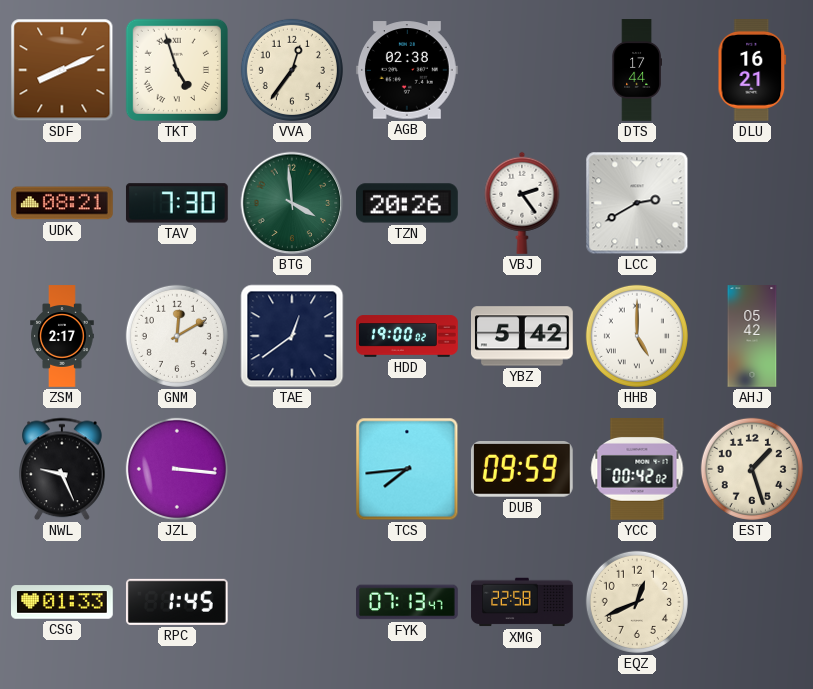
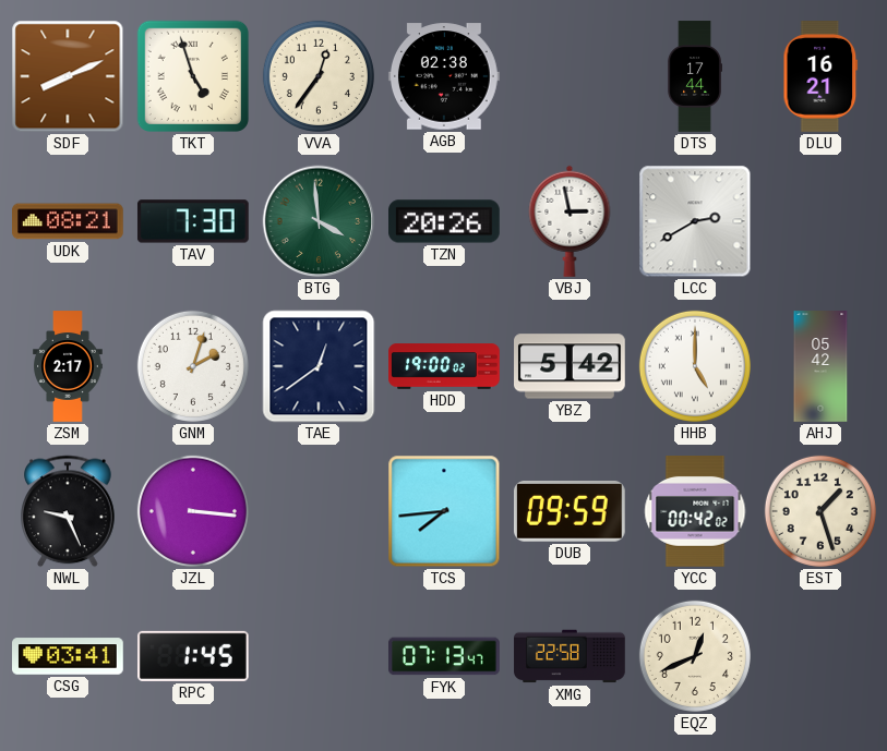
VBJ: 2:24 -> 2:58 (570, 221)
GNM: 12:10 -> 2:03 (193, 366)
CSG: 01:33 -> 03:41 (68, 656)
